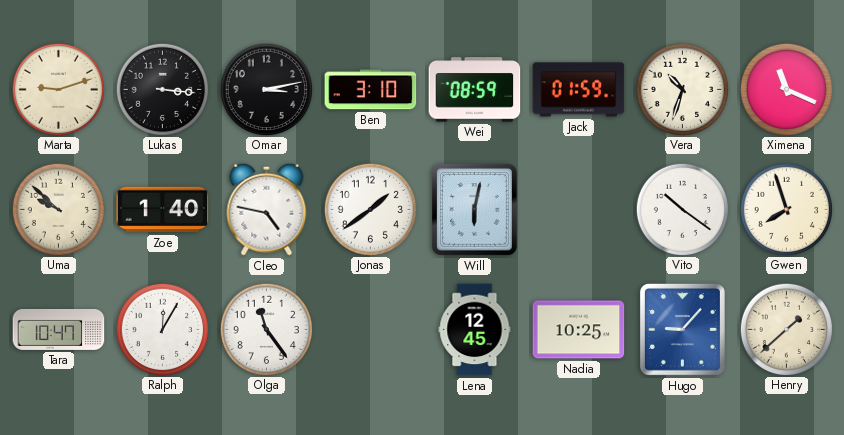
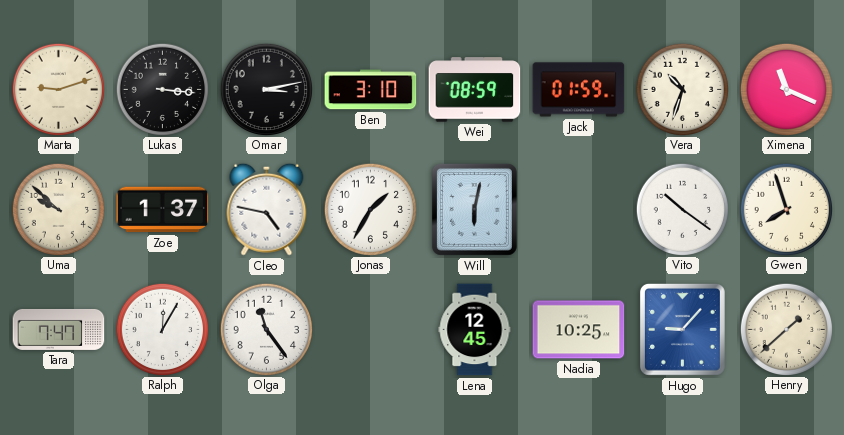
Zoe: 1:40 -> 1:37 (163, 210)
Jonas: 1:39 -> 1:35 (370, 209)
Tara: 10:47 -> 7:47 (59, 329)
